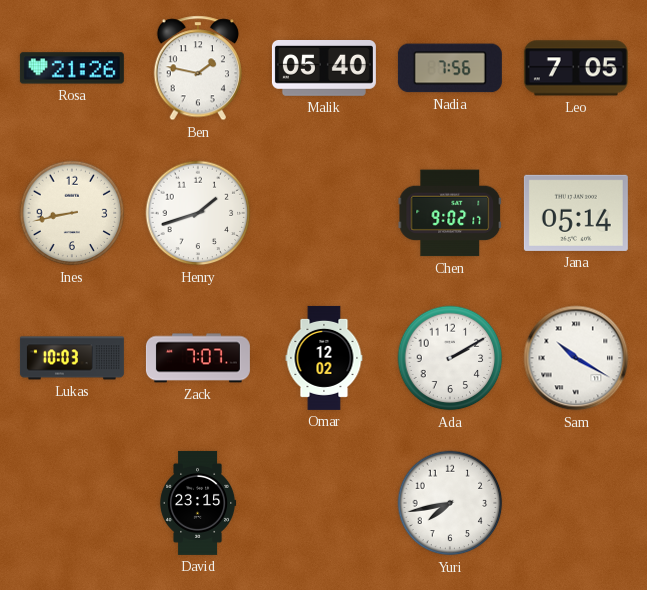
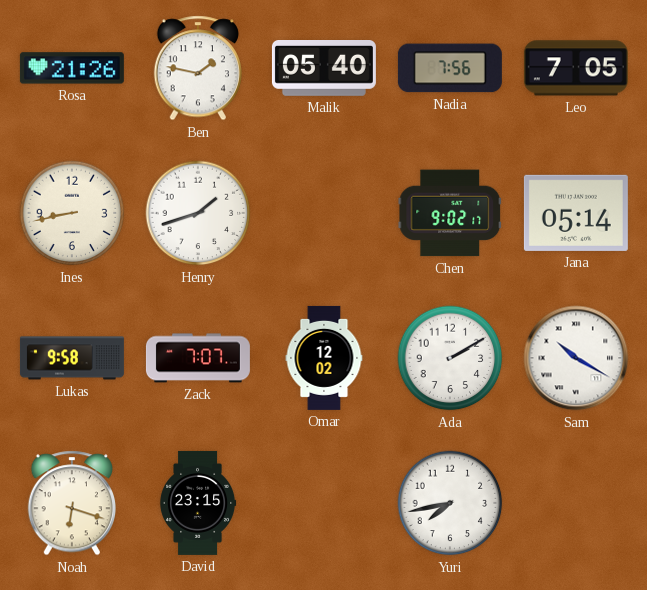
Lukas: 10:03 -> 9:58 (72, 358)
Noah: none -> 6:18 (71, 503)
